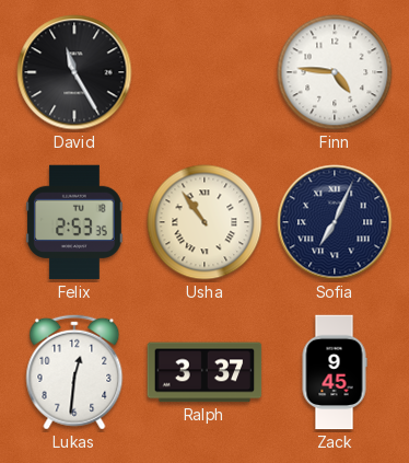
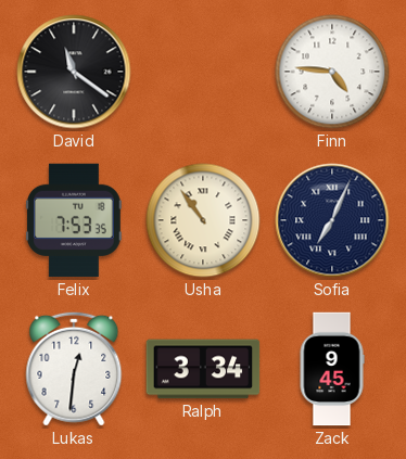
David: 11:25 -> 11:21 (74, 72)
Felix: 2:53 -> 7:53 (74, 220)
Ralph: 3:37 -> 3:34 (203, 369)
